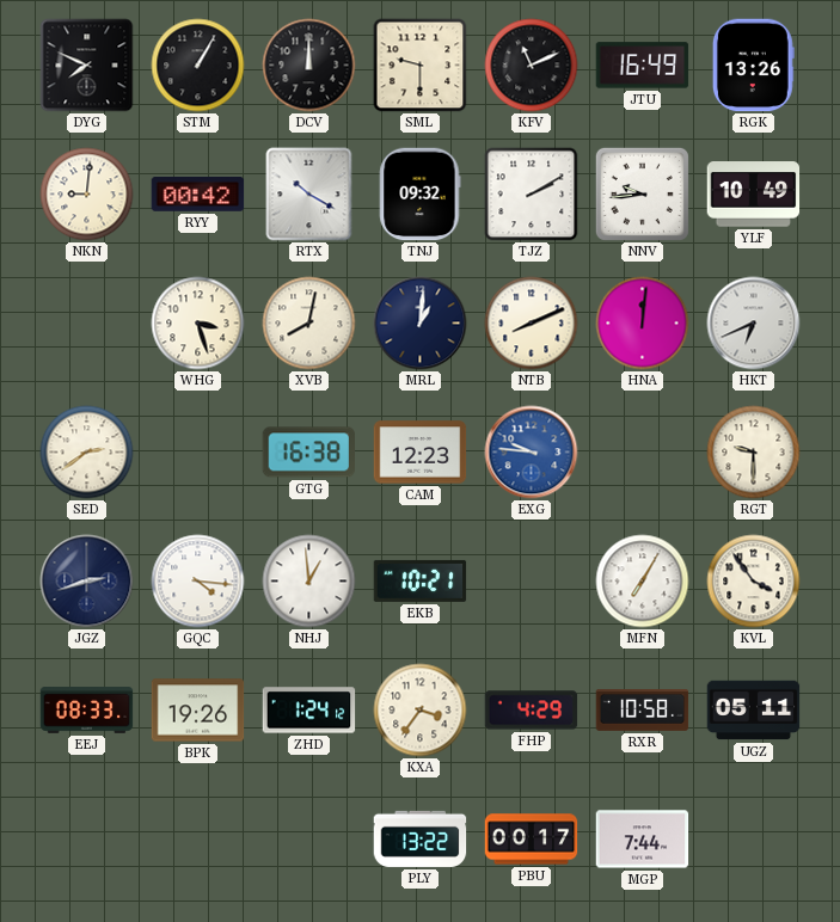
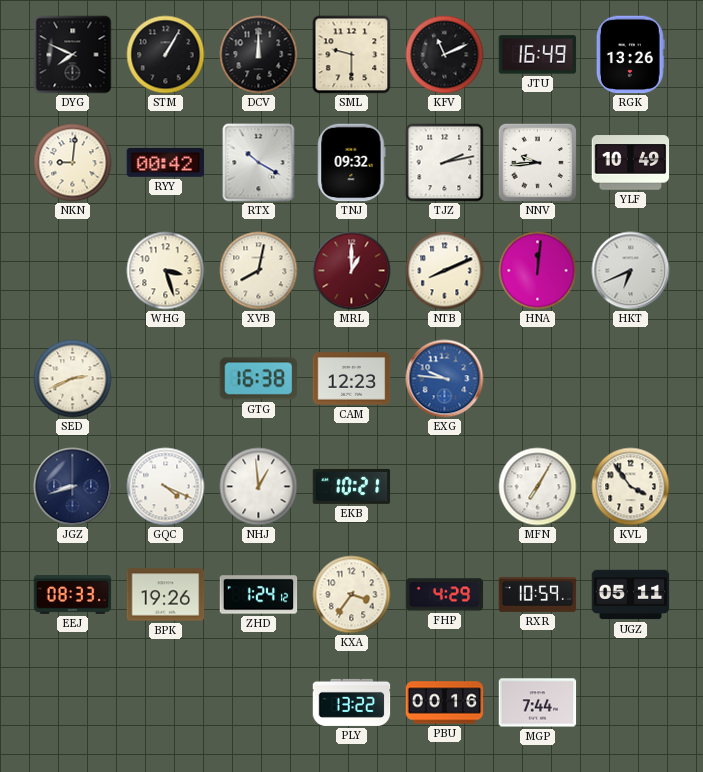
TJZ: 2:10 -> 2:13 (445, 163)
MRL: 1:01 -> 1:00 (352, 271)
MRL dial: navy -> burgundy (352, 271)
SED: 2:39 -> 2:41 (73, 379)
RGT: 9:30 -> none (754, 453)
JGZ: 2:42 -> 8:42 (73, 487)
GQC: 4:16 -> 4:19 (166, 487)
RXR: 10:58 -> 10:59 (538, 594)
PBU: 00:17 -> 00:16 (445, 703)
